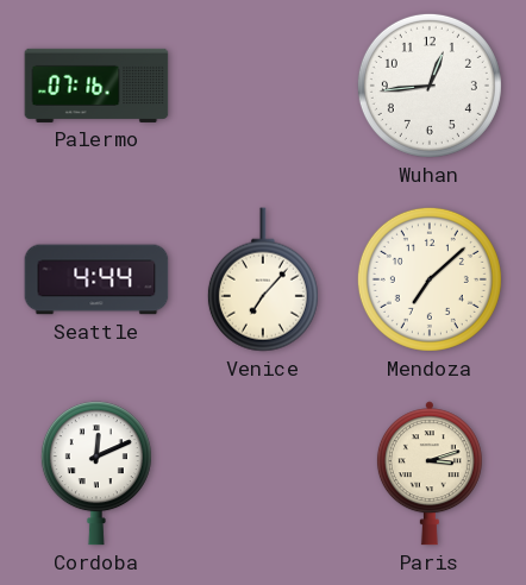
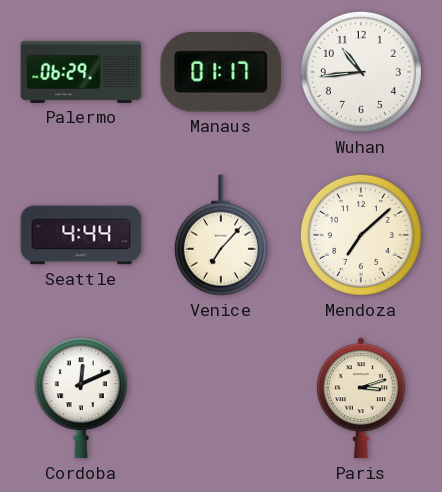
Palermo: 07:16 -> 06:29 (81, 72)
Manaus: none -> 01:17 (220, 73)
Wuhan: 12:44 -> 10:44 (361, 72)
